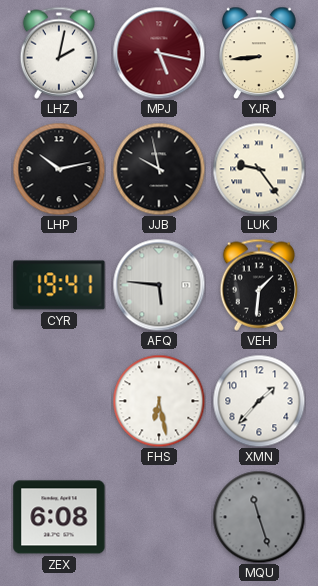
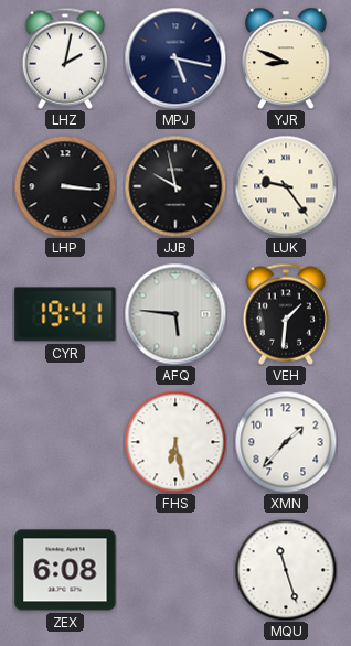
MPJ dial: burgundy -> navy (175, 58)
YJR: 8:44 -> 8:49 (287, 58)
LHP: 10:13 -> 3:16 (65, 186)
MQU dial: grey -> white (286, 570)
